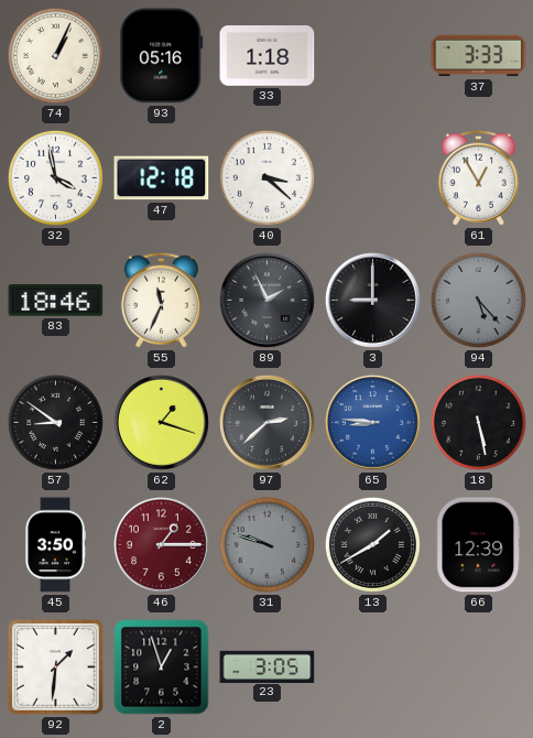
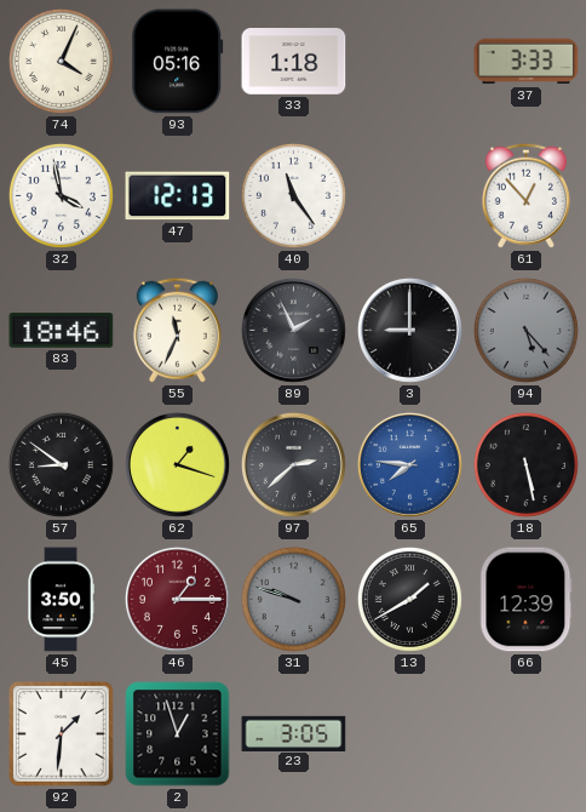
74: 1:04 -> 4:04 (61, 61)
47: 12:18 -> 12:13 (178, 196)
40: 3:22 -> 11:24 (293, 195)
61: 12:55 -> 12:53 (525, 195)
65: 8:46 -> 7:46 (409, 464)
